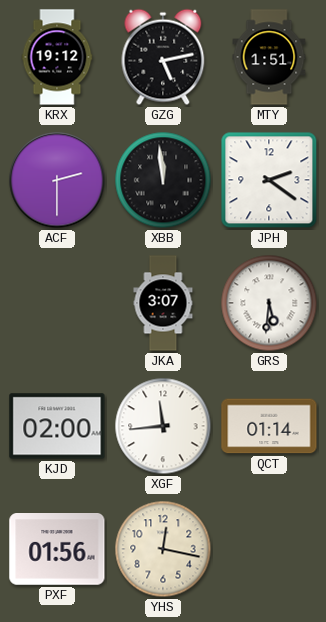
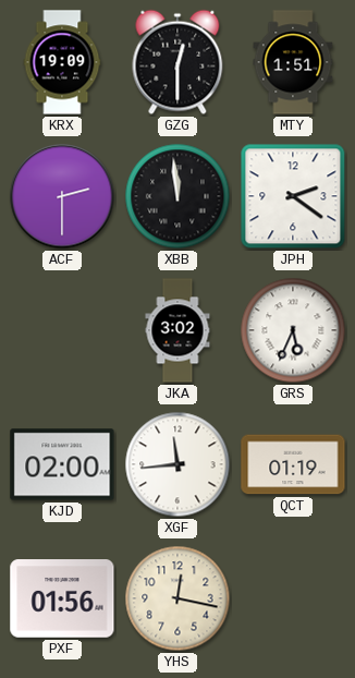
KRX: 19:12 -> 19:09 (62, 62)
GZG: 5:13 -> 12:30 (177, 62)
JKA: 3:07 -> 3:02 (177, 330)
GRS: 5:31 -> 5:34 (293, 330)
QCT: 01:14 -> 01:19 (293, 464)
